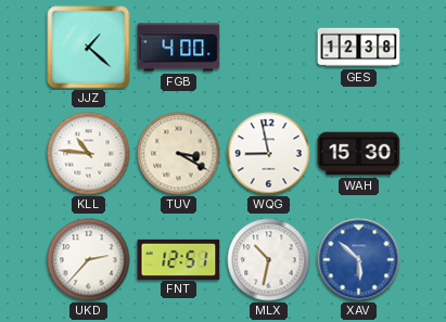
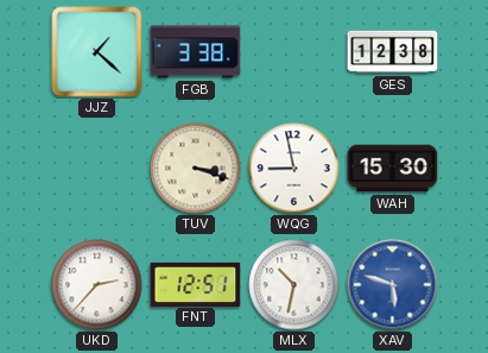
FGB: 4:00 -> 3:38 (196, 52)
KLL: 10:46 -> none (89, 154)
TUV: 3:20 -> 3:18 (196, 169)
XAV: 5:52 -> 5:48 (393, 285)
